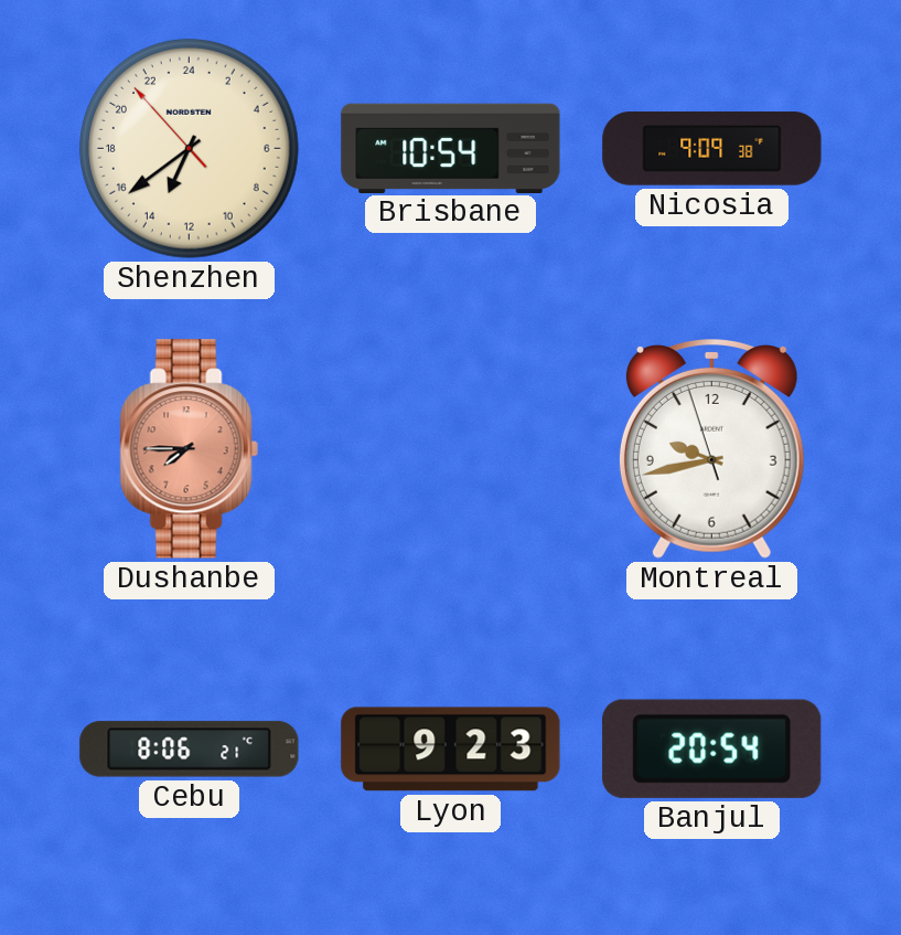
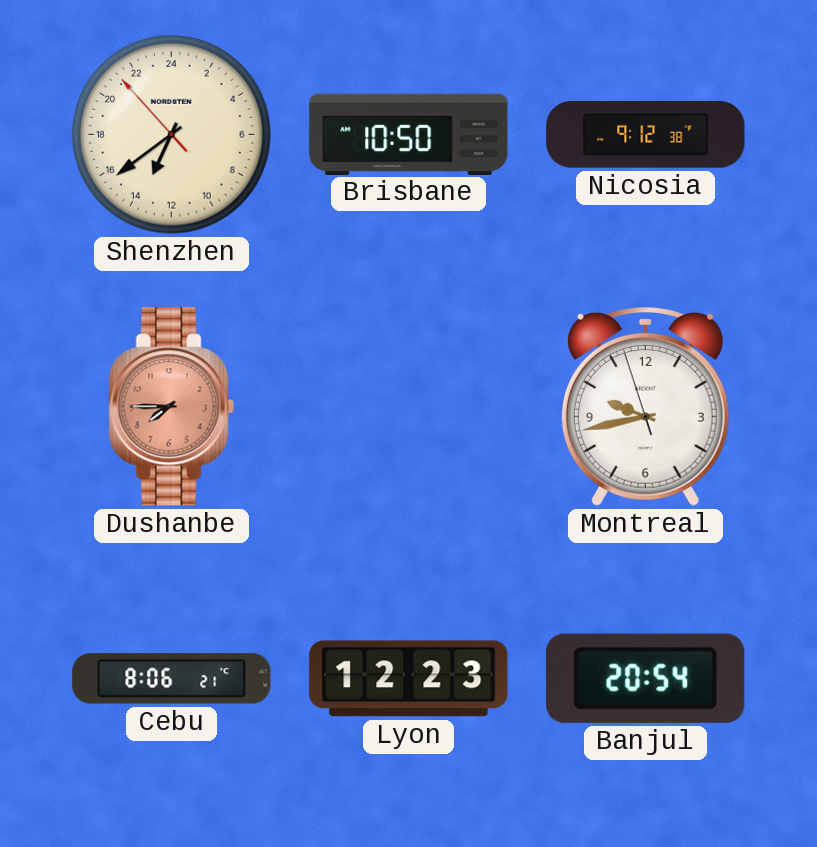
Brisbane: 10:54 -> 10:50 (409, 134)
Nicosia: 9:09 -> 9:12 (646, 135)
Lyon: 9:23 -> 12:23 (409, 679)
